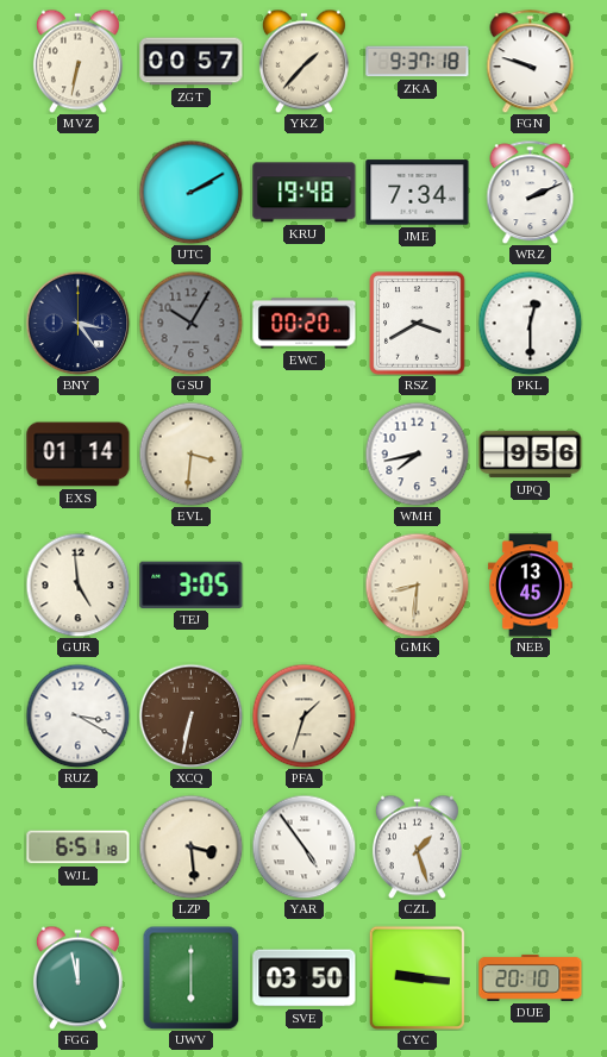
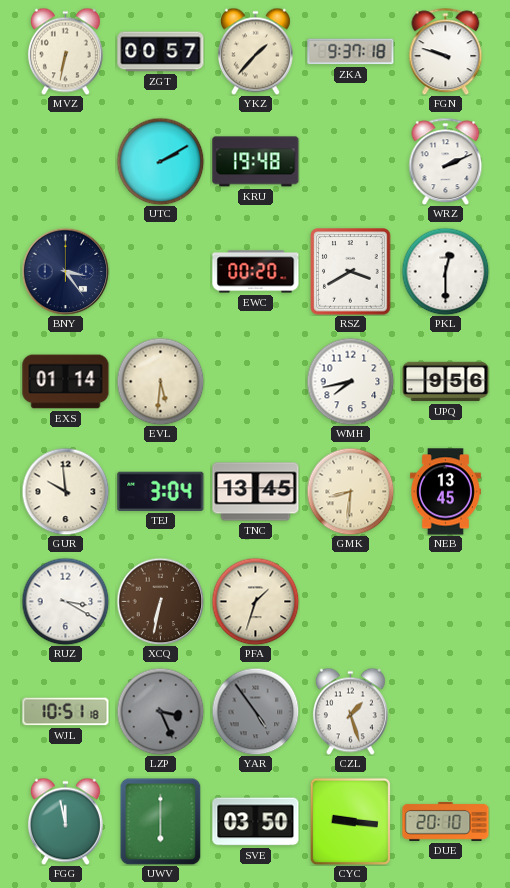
JME: 7:34 -> none (418, 193)
GSU: 10:05 -> none (190, 323)
EVL: 3:31 -> 5:31 (160, 381)
GUR: 4:59 -> 9:59 (65, 491)
TEJ: 3:05 -> 3:04 (161, 491)
TNC: none -> 13:45 (256, 492)
WJL: 6:51 -> 10:51 (66, 712)
LZP: 3:29 -> 3:26 (160, 711)
LZP dial: cream -> grey (160, 711)
YAR dial: white -> grey (255, 711)
